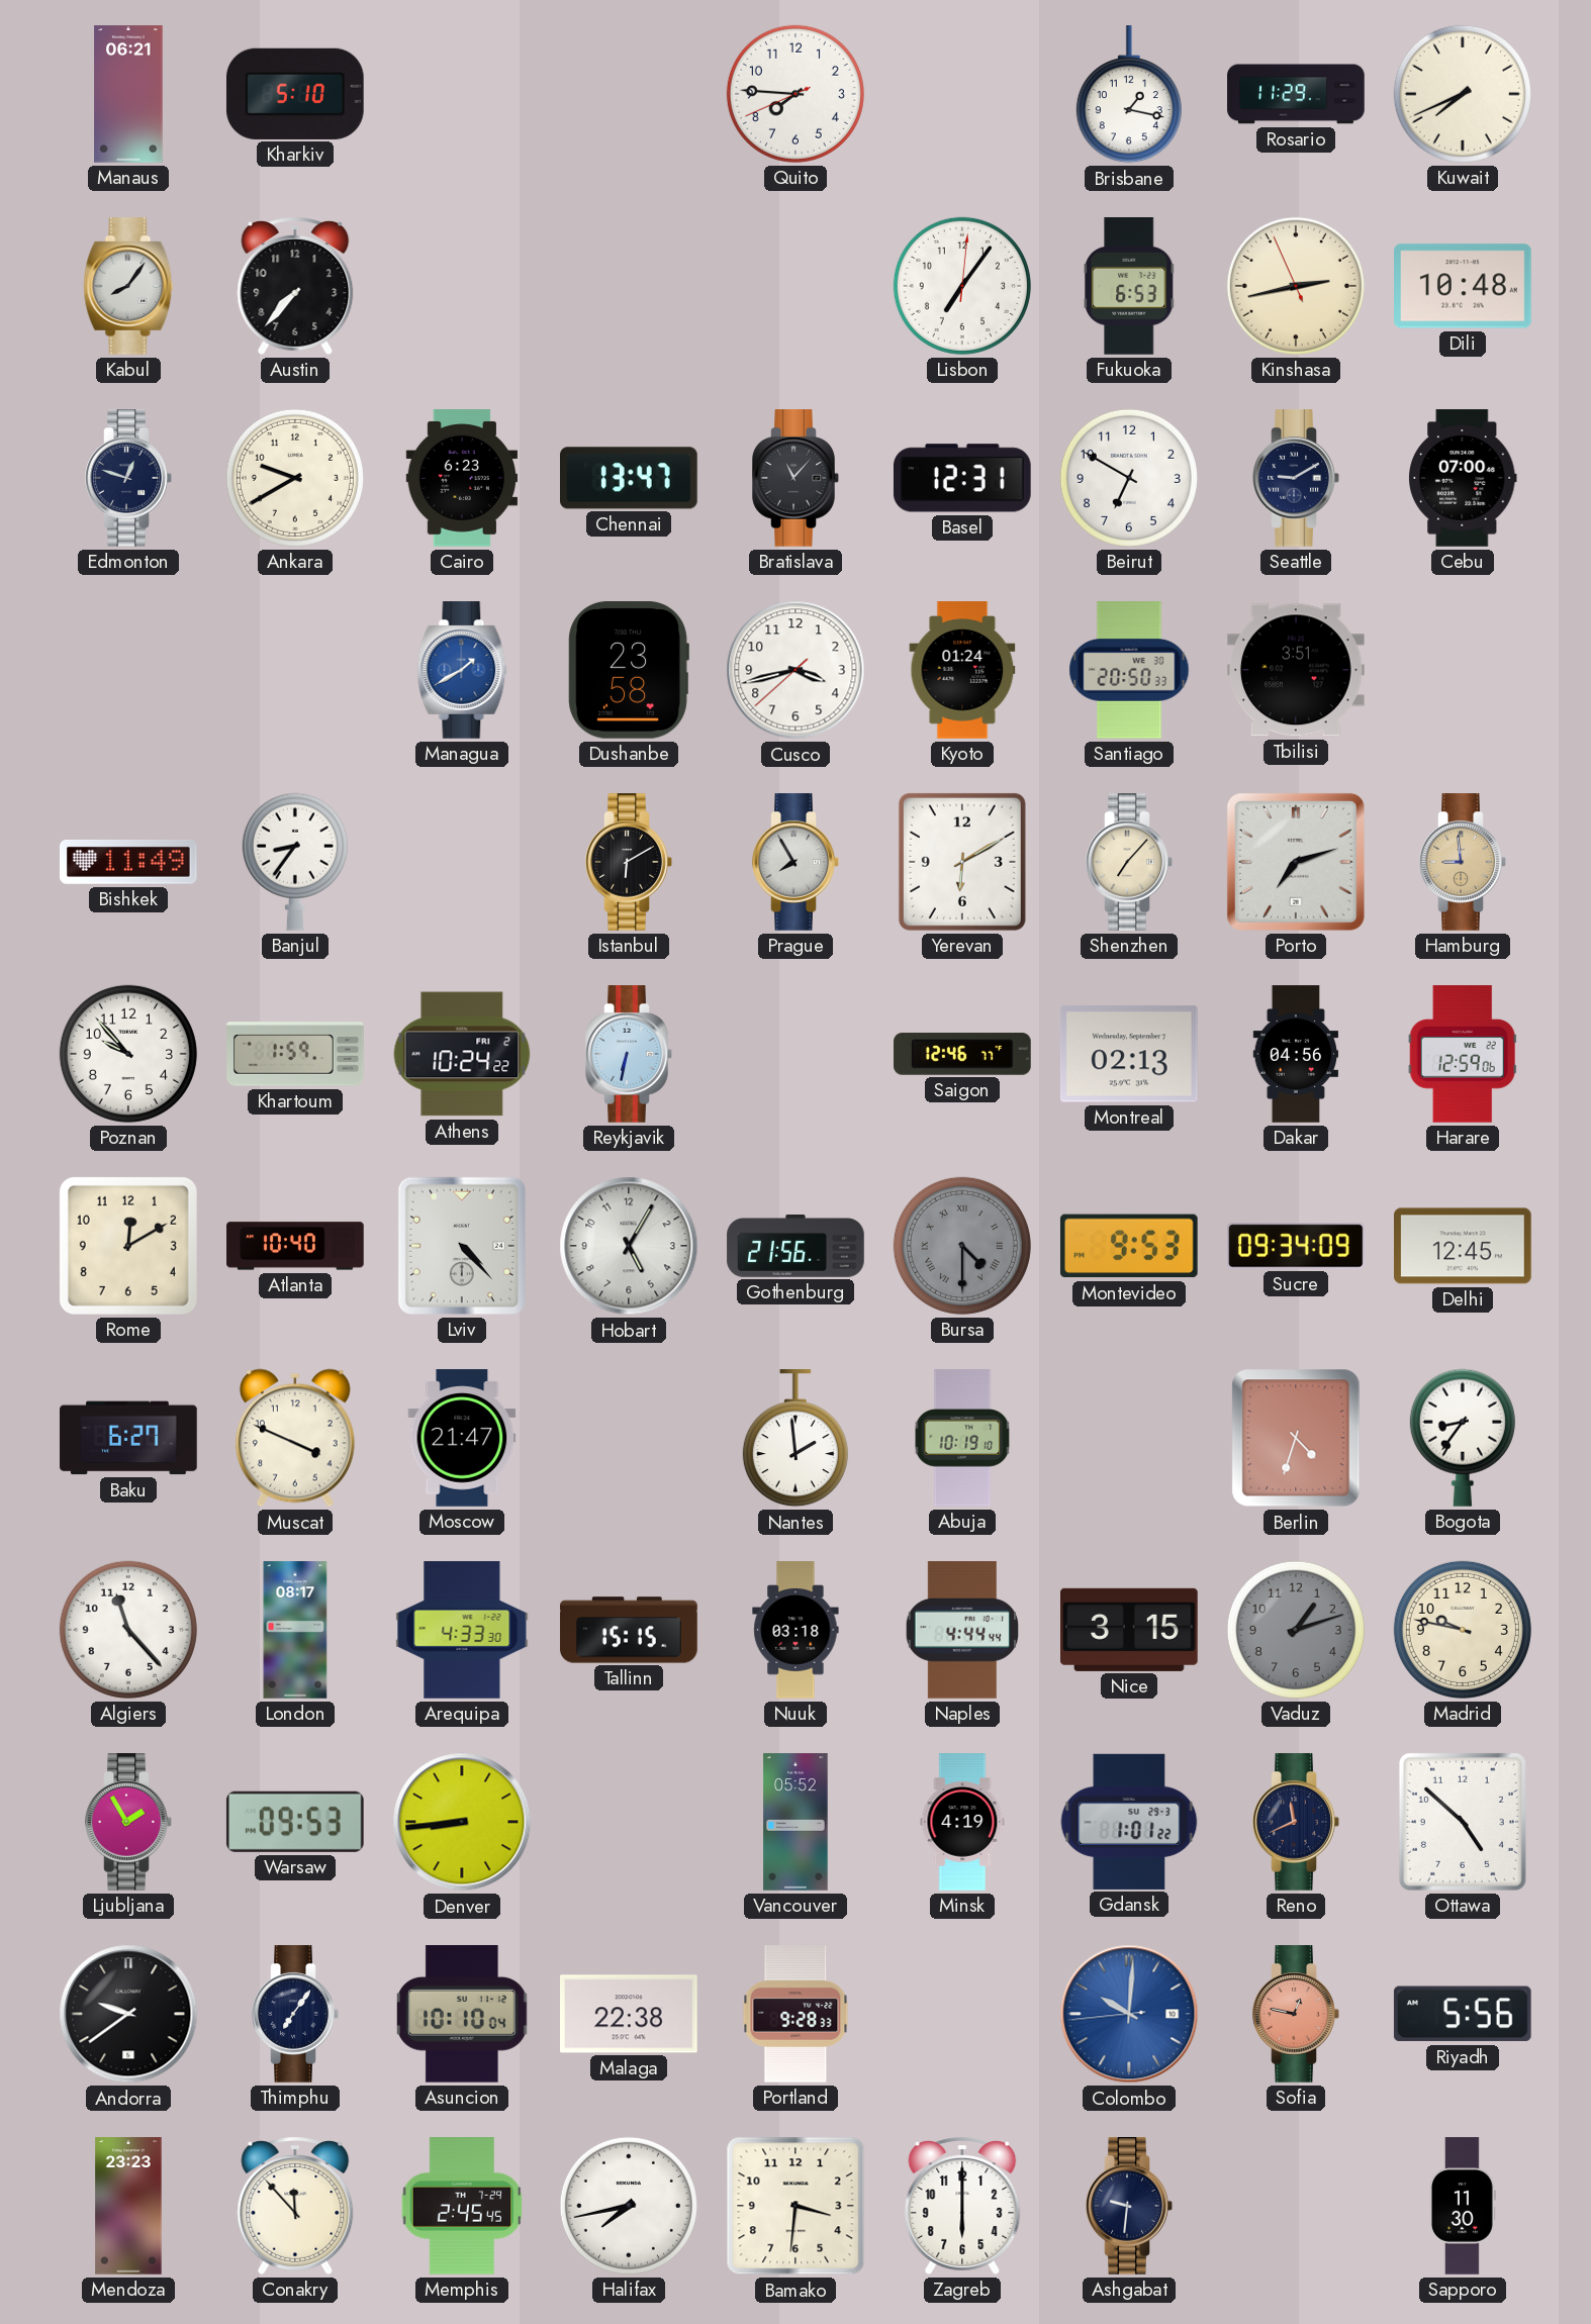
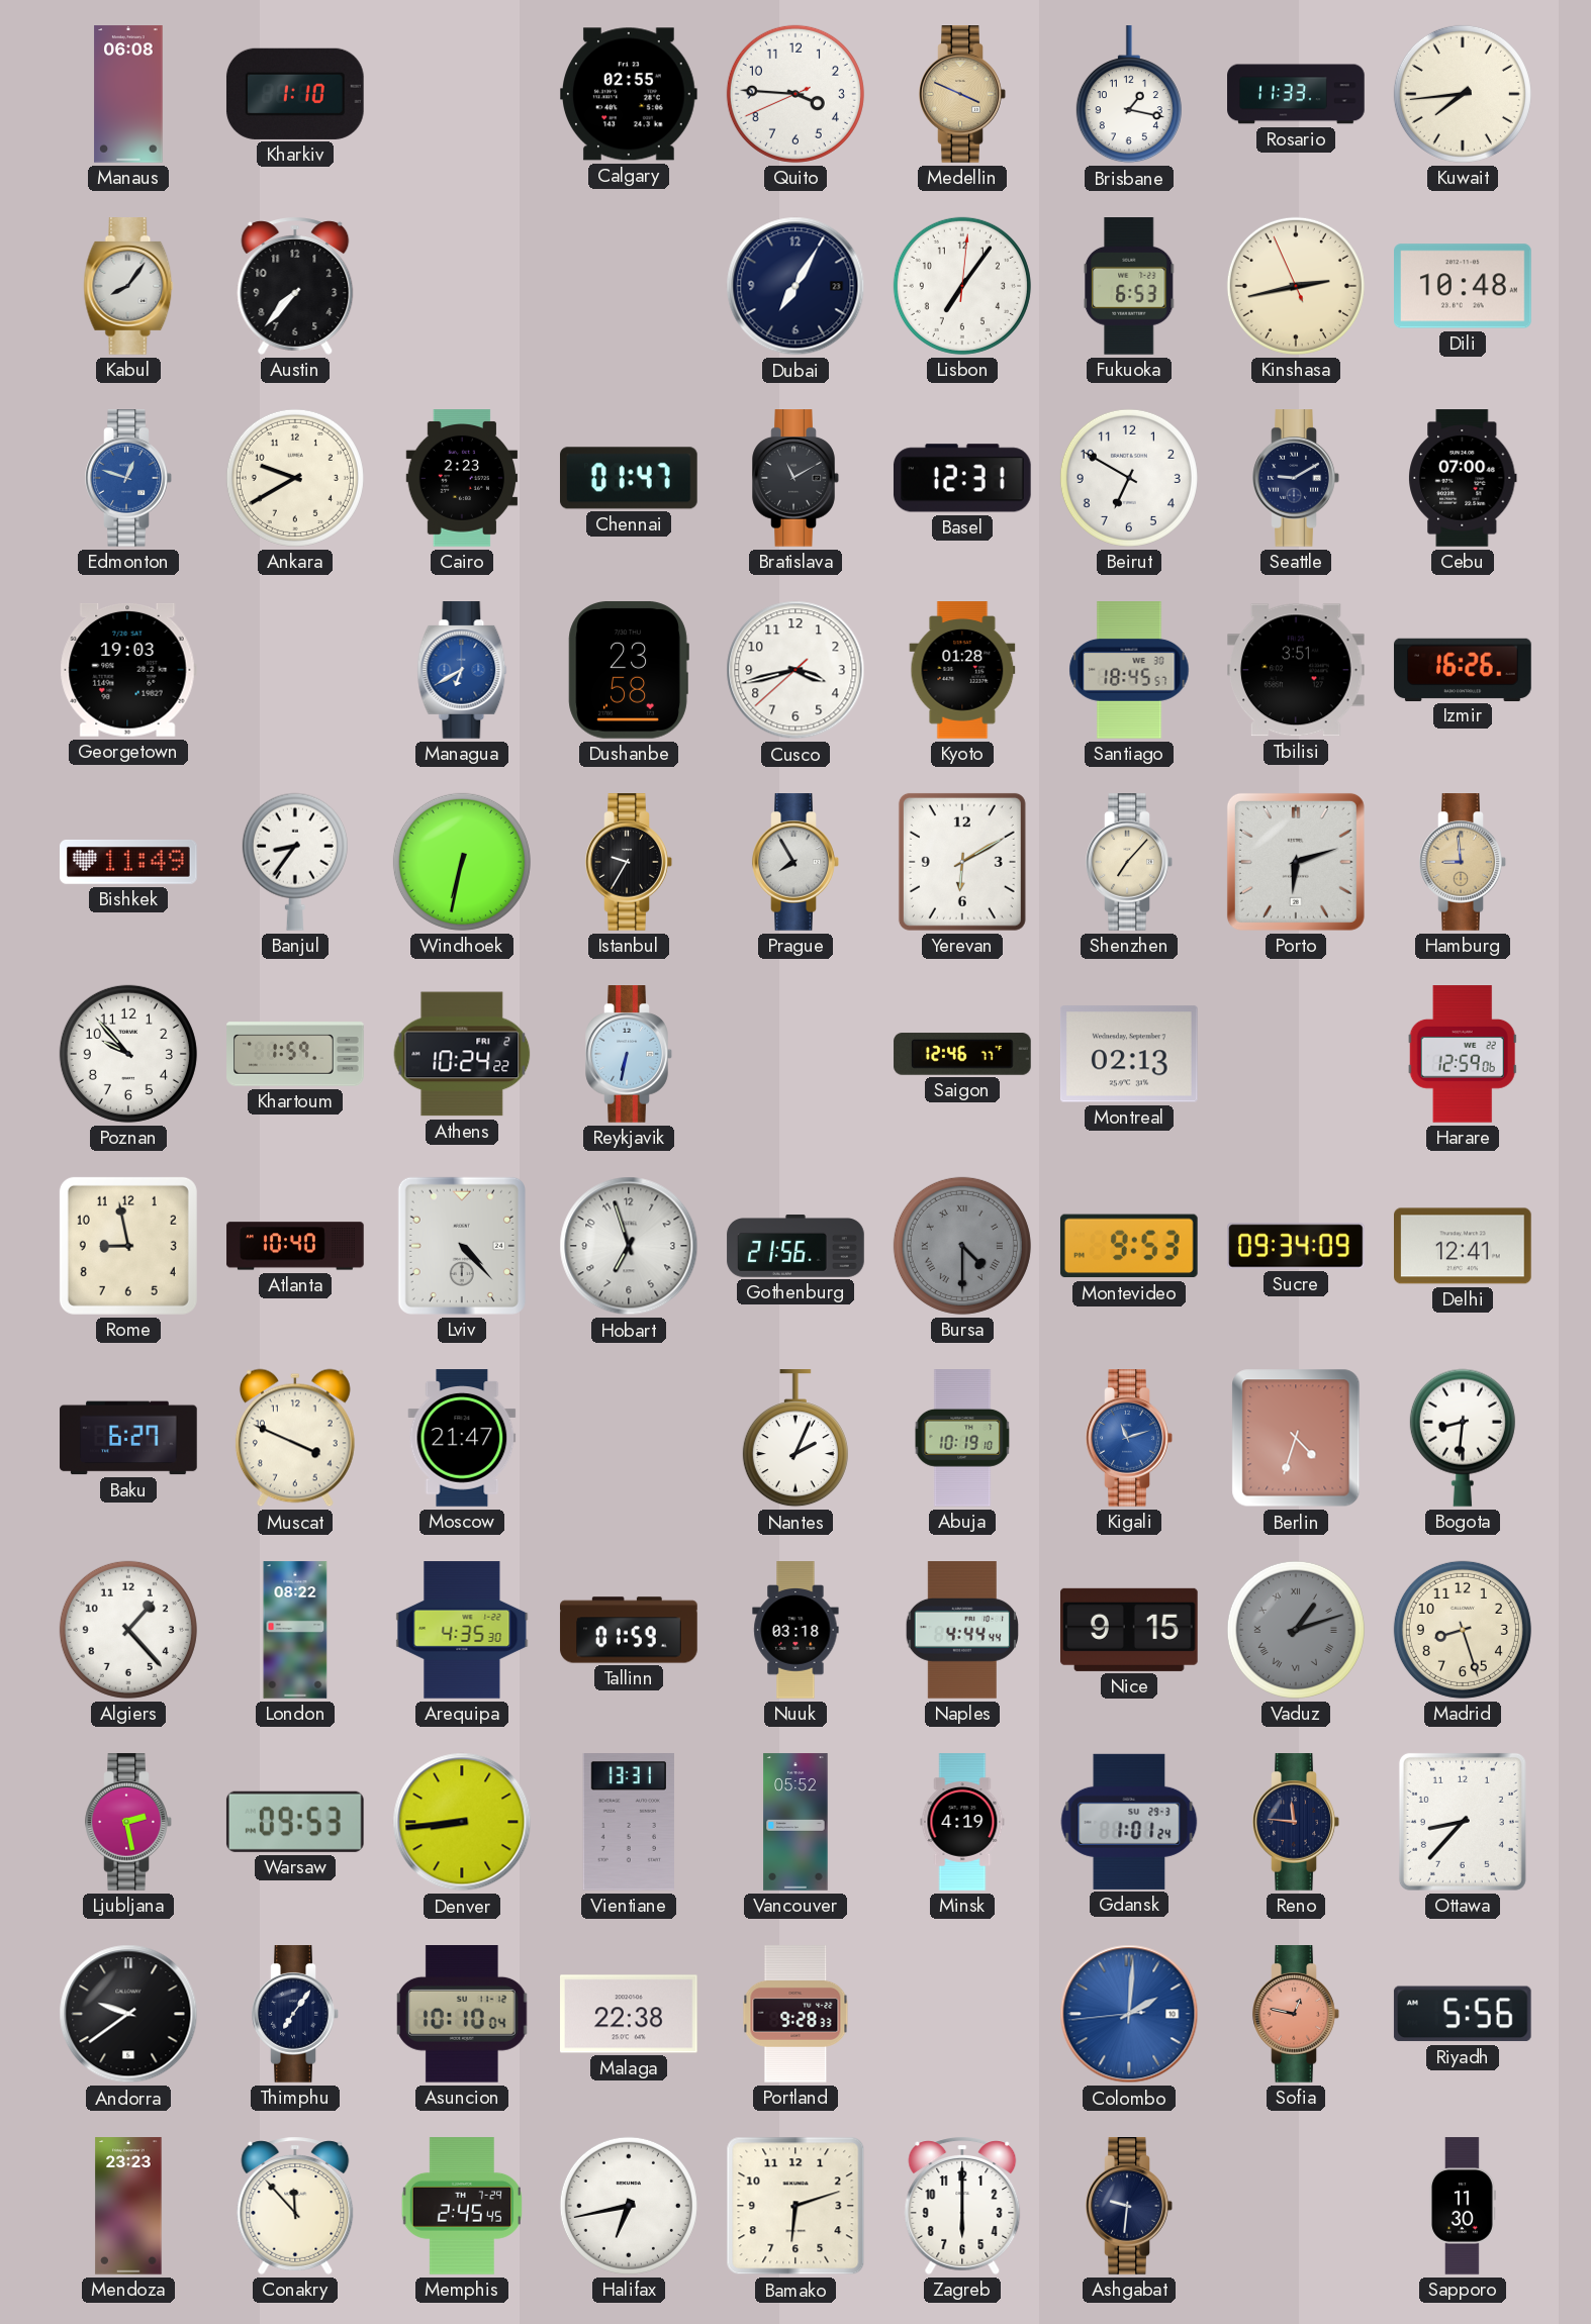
Manaus: 06:21 -> 06:08 (128, 94)
Kharkiv: 5:10 -> 1:10 (295, 94)
Calgary: none -> 02:55 (630, 94)
Quito: 7:45 -> 3:45 (795, 94)
Medellin: none -> 3:49 (962, 94)
Rosario: 11:29 -> 11:33 (1296, 94)
Kuwait: 7:41 -> 7:44 (1463, 94)
Dubai: none -> 7:05 (795, 286)
Edmonton dial: navy -> blue (128, 478)
Cairo: 6:23 -> 2:23 (461, 478)
Chennai: 13:47 -> 01:47 (630, 478)
Bratislava: 11:07 -> 11:10 (795, 478)
Georgetown: none -> 19:03 (128, 670)
Managua: 1:40 -> 6:40 (462, 670)
Kyoto: 01:24 -> 01:28 (962, 670)
Santiago: 20:50 -> 18:45 (1129, 670)
Izmir: none -> 16:26 (1463, 669)
Windhoek: none -> 6:32 (462, 862)
Istanbul: 6:10 -> 9:35 (629, 862)
Porto: 7:12 -> 6:12 (1296, 862)
Dakar: 04:56 -> none (1295, 1054)
Rome: 12:10 -> 8:58 (128, 1246)
Hobart: 5:05 -> 6:57 (629, 1246)
Delhi: 12:45 -> 12:41 (1464, 1246)
Nantes: 1:59 -> 2:04 (795, 1439)
Kigali: none -> 11:12 (1129, 1438)
Bogota: 8:36 -> 8:31 (1463, 1438)
Algiers: 11:23 -> 1:23 (128, 1630)
London: 08:17 -> 08:22 (295, 1630)
Arequipa: 4:33 -> 4:35 (462, 1630)
Tallinn: 15:15 -> 01:59 (629, 1630)
Nice: 3:15 -> 9:15 (1130, 1630)
Vaduz numerals: Arabic -> Roman (1296, 1630)
Madrid: 9:47 -> 8:27 (1463, 1630)
Ljubljana: 1:55 -> 2:28 (128, 1822)
Vientiane: none -> 13:31 (629, 1823)
Gdansk: 1:01:22 -> 1:01:24 (1129, 1822)
Reno: 11:41 -> 11:46 (1296, 1822)
Ottawa: 4:52 -> 8:37 (1463, 1822)
Colombo: 10:00 -> 2:00 (1129, 2014)
Halifax: 7:43 -> 6:43 (629, 2206)
Bamako: 3:31 -> 6:12 (795, 2206)
